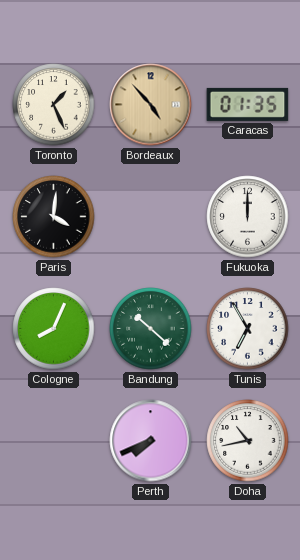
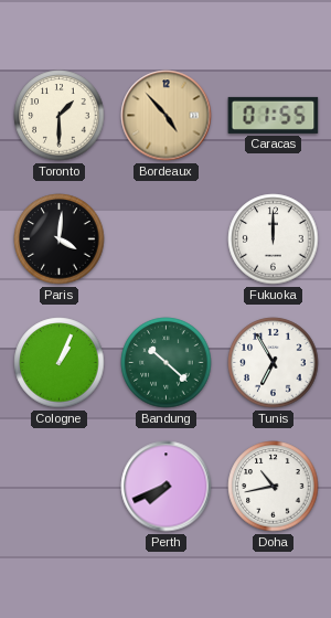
Toronto: 1:26 -> 1:30 (60, 116)
Caracas: 01:35 -> 01:55 (274, 115)
Cologne: 8:04 -> 1:04 (60, 363)
